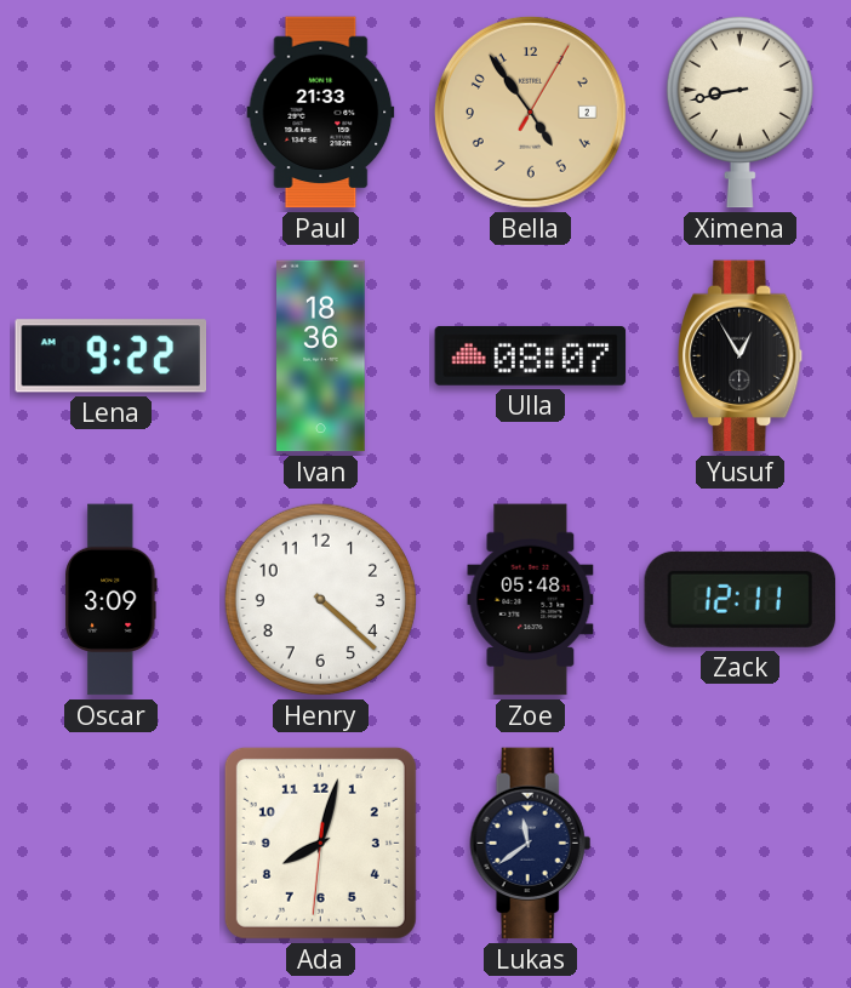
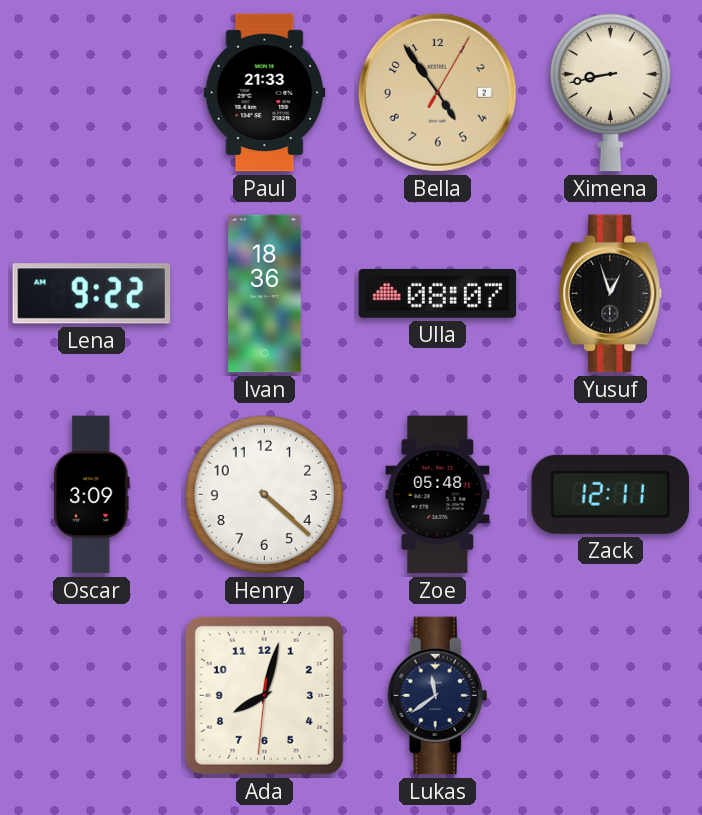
Yusuf: 12:55 -> 12:57 (611, 294)
